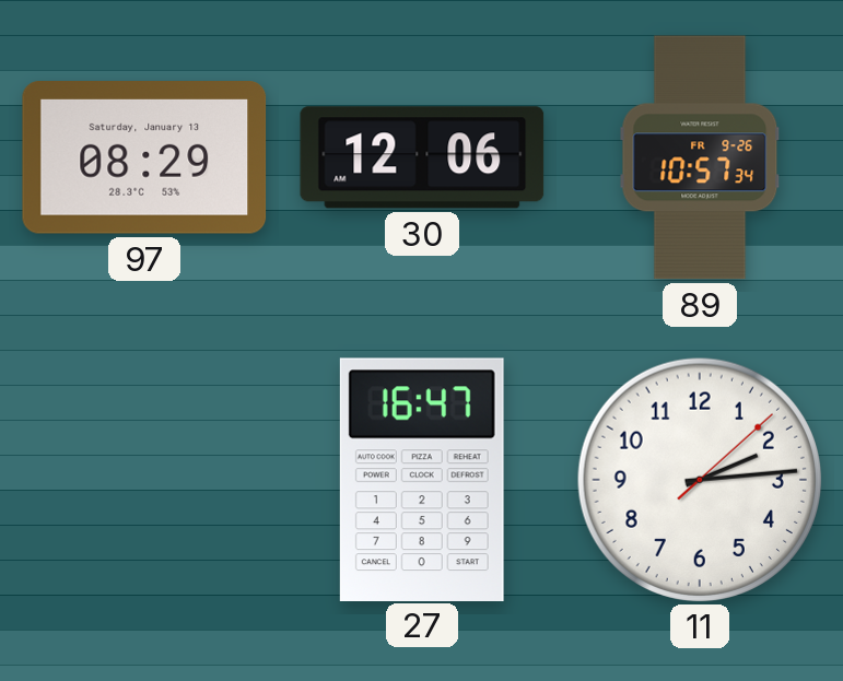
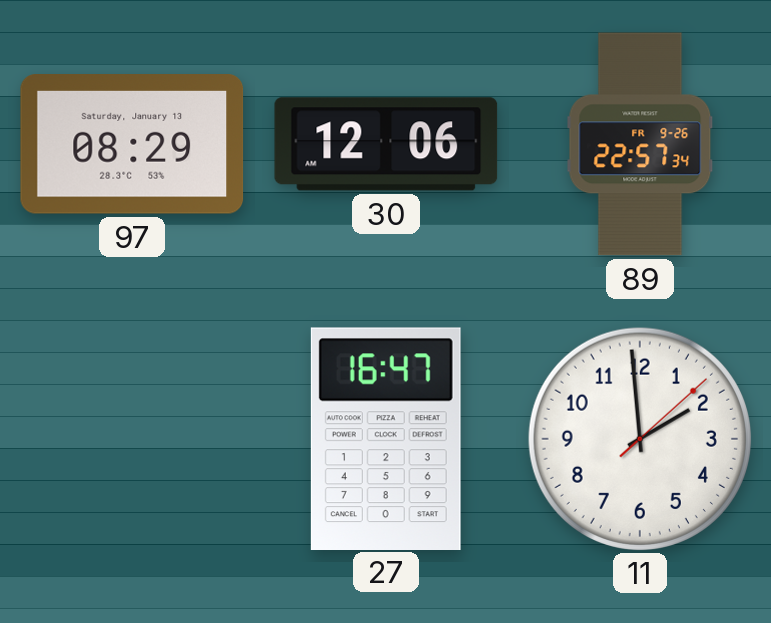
89: 10:57 -> 22:57 (640, 144)
11: 2:14 -> 1:59 (639, 438)
